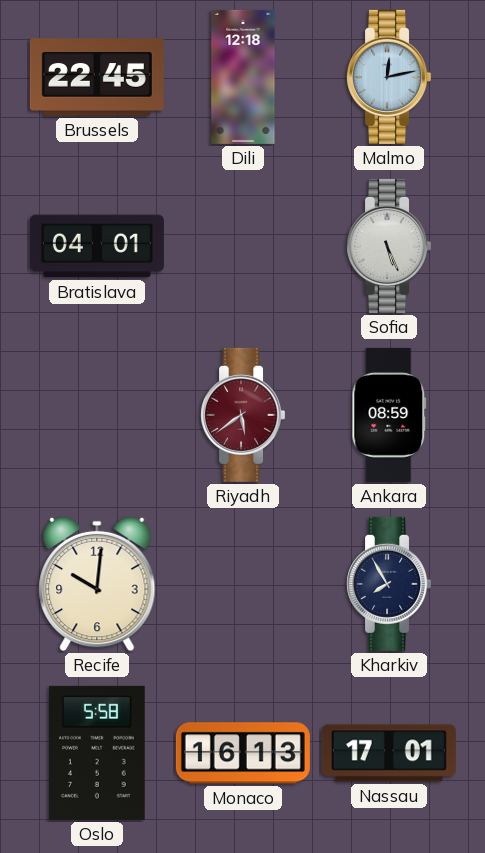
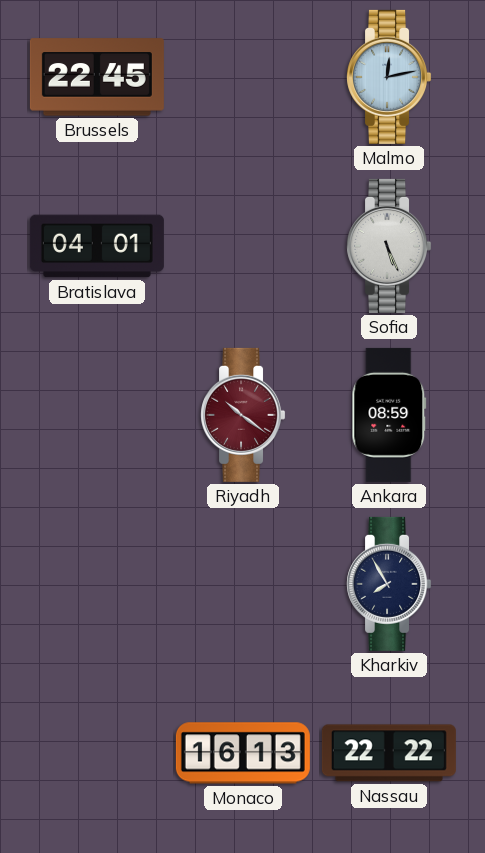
Dili: 12:18 -> none (243, 77)
Riyadh: 5:39 -> 10:21 (243, 415)
Recife: 10:01 -> none (97, 584)
Oslo: 5:58 -> none (97, 753)
Nassau: 17:01 -> 22:22 (389, 753)
